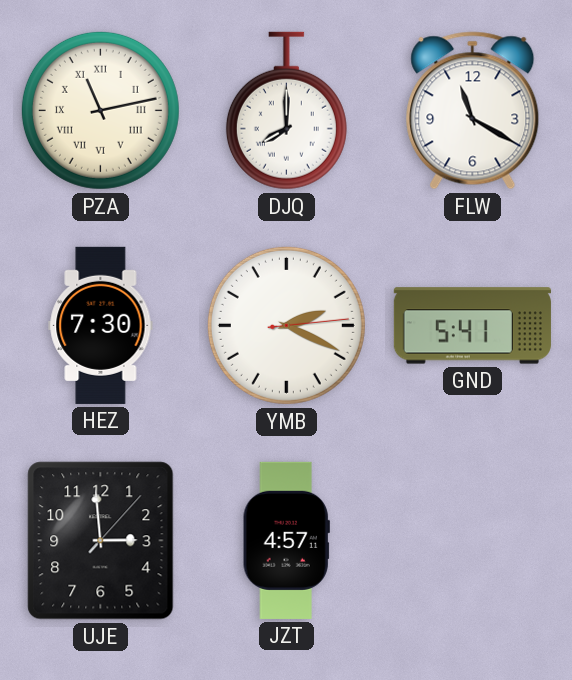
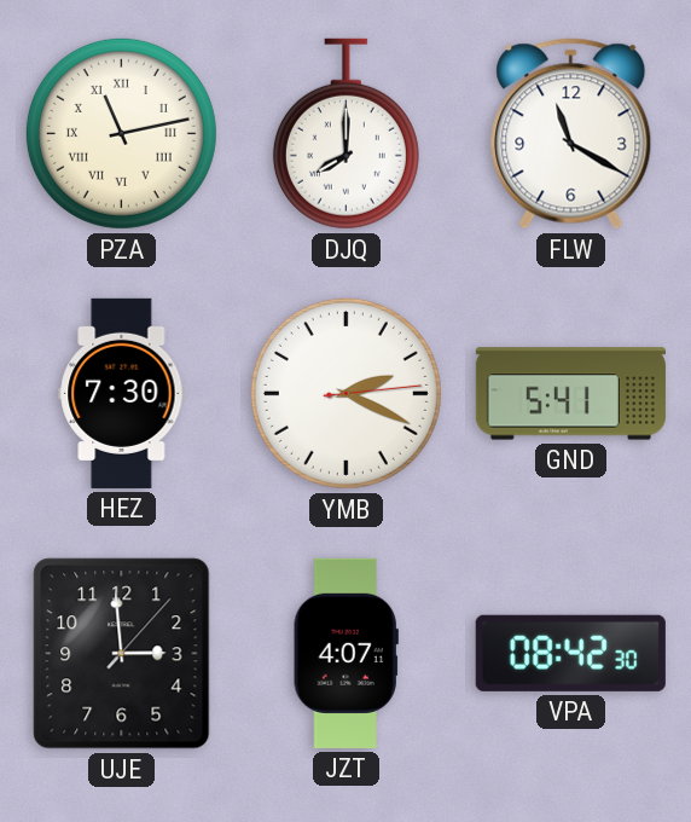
JZT: 4:57 -> 4:07 (345, 653)
VPA: none -> 08:42 (570, 653)
